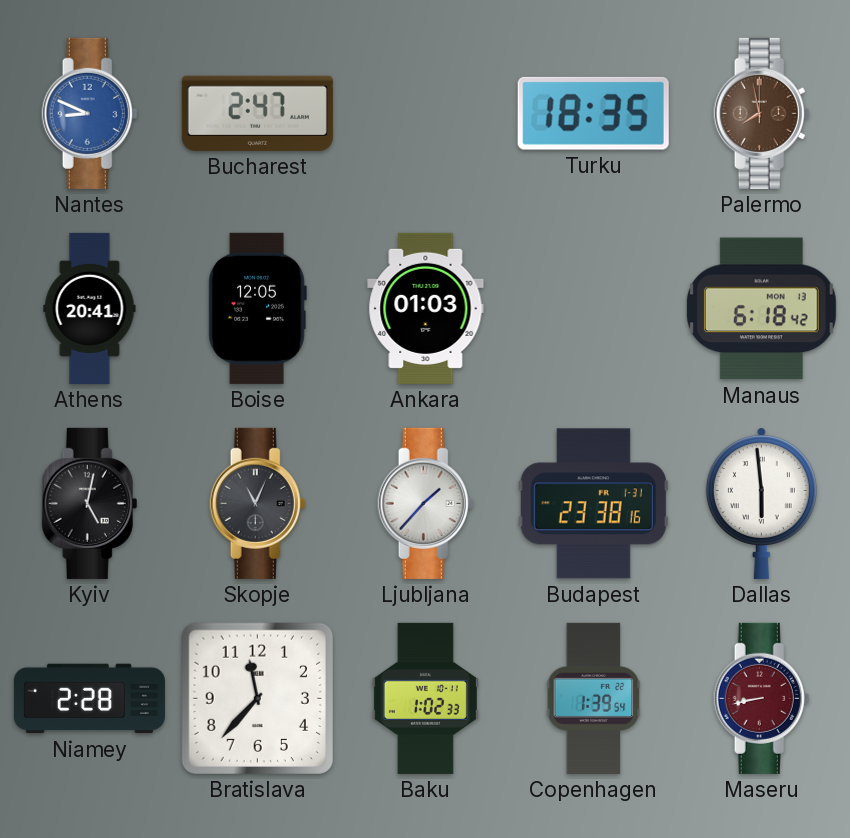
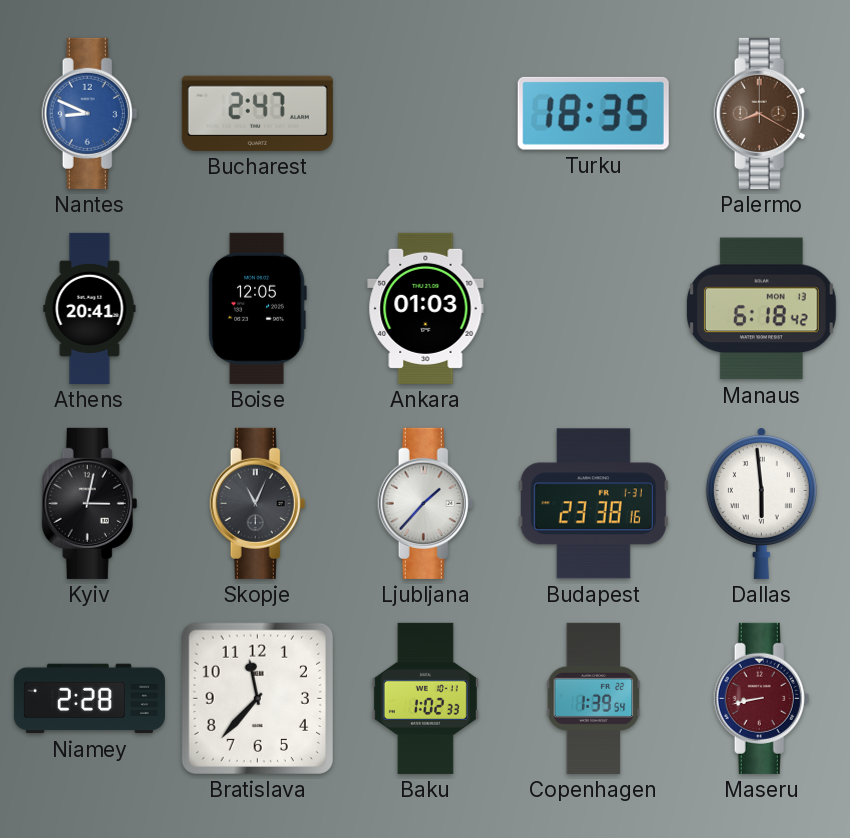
Palermo: 7:58 -> 8:20 (762, 113)
Kyiv: 5:02 -> 3:02 (90, 503)
